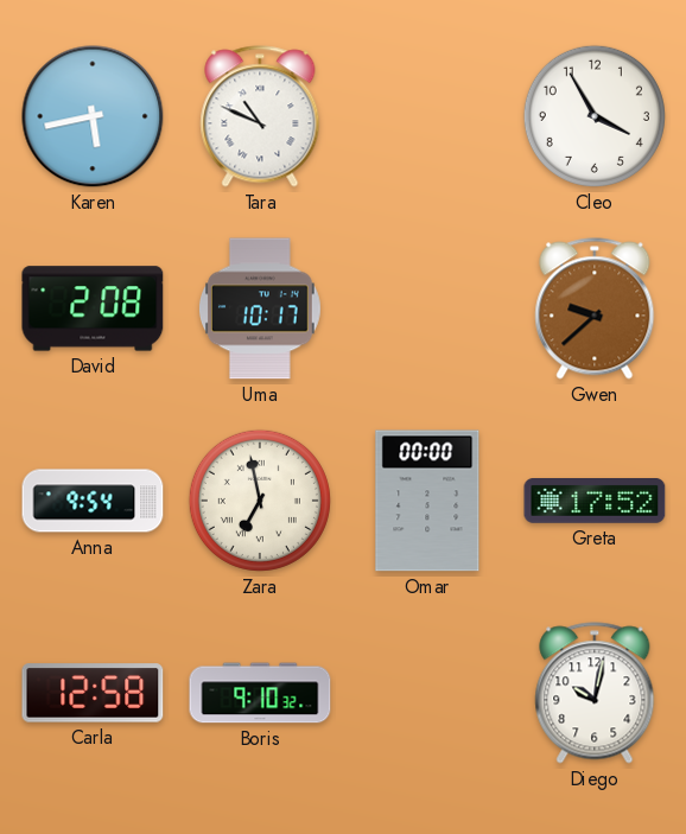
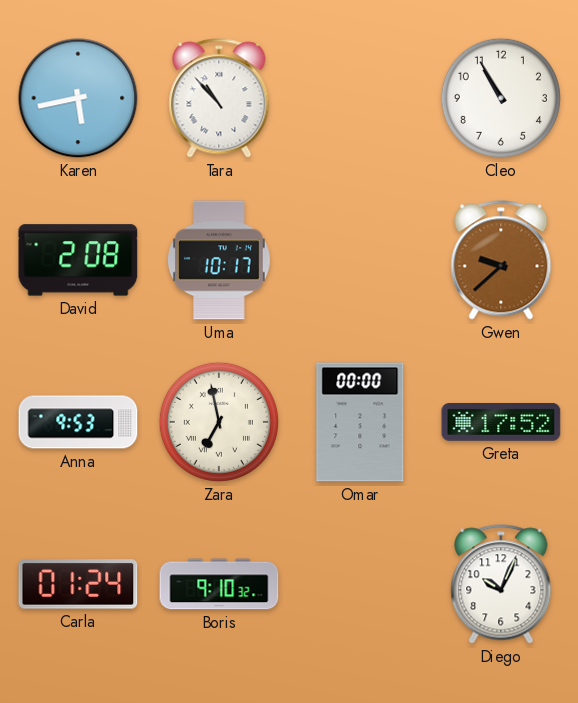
Tara: 10:49 -> 10:53 (219, 98)
Cleo: 3:55 -> 10:55 (501, 98)
Anna: 9:54 -> 9:53 (78, 422)
Carla: 12:58 -> 01:24 (78, 584)
Diego: 10:02 -> 10:04 (501, 584)
